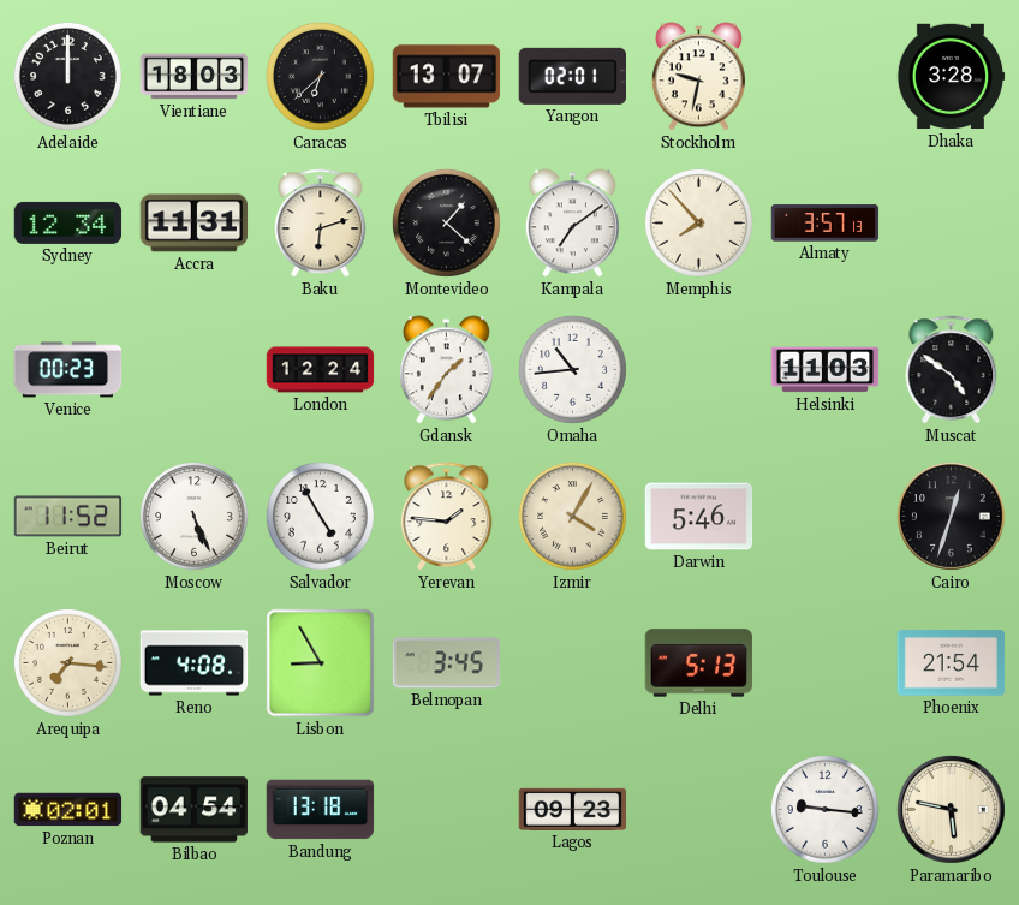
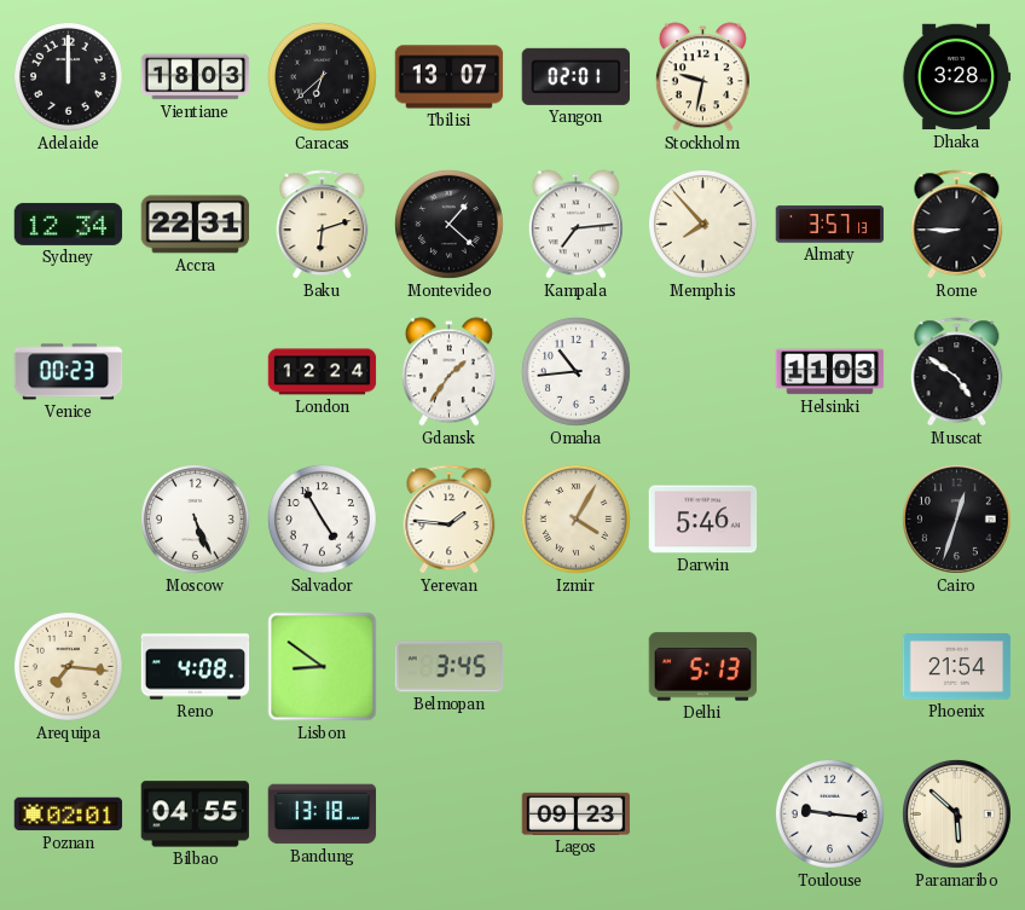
Accra: 11:31 -> 22:31 (196, 225)
Kampala: 7:09 -> 7:14 (575, 225)
Rome: none -> 8:45 (957, 225)
Beirut: 11:52 -> none (68, 517)
Lisbon: 8:55 -> 8:51 (323, 667)
Bilbao: 04:54 -> 04:55 (196, 815)
Paramaribo: 5:47 -> 5:52 (956, 813)
